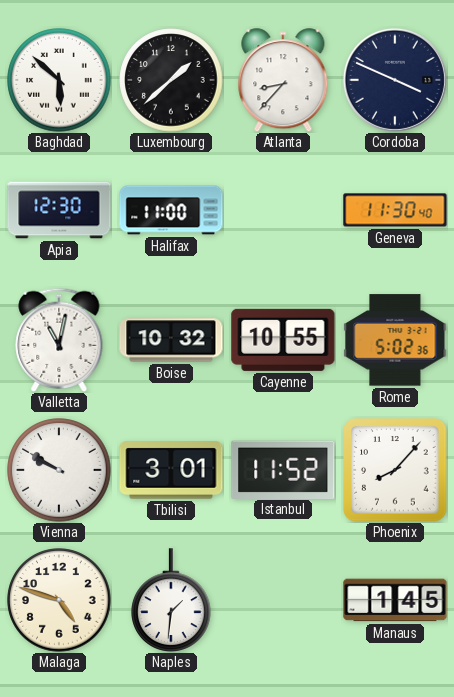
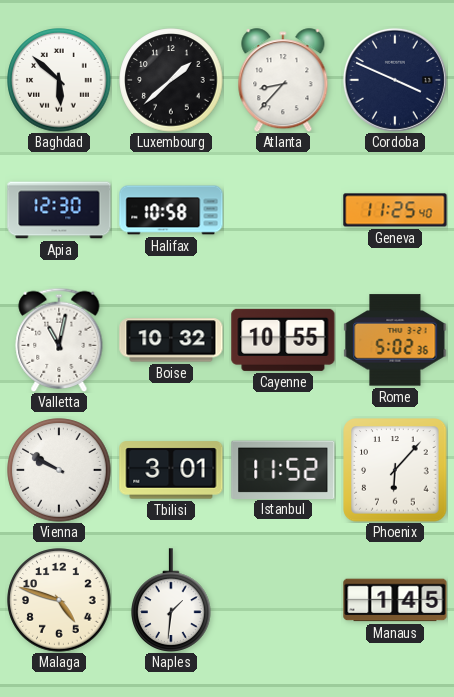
Halifax: 11:00 -> 10:58 (171, 210)
Geneva: 11:30 -> 11:25 (395, 210)
Phoenix: 8:07 -> 6:07 (395, 470)
